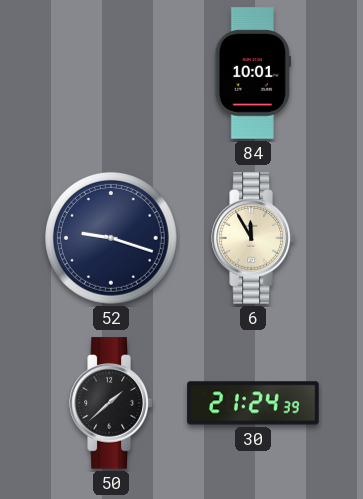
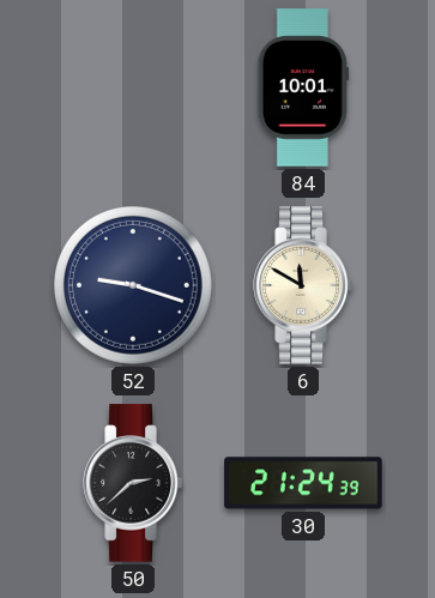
6: 11:55 -> 11:50 (303, 285)
50: 1:38 -> 2:38 (133, 483)
